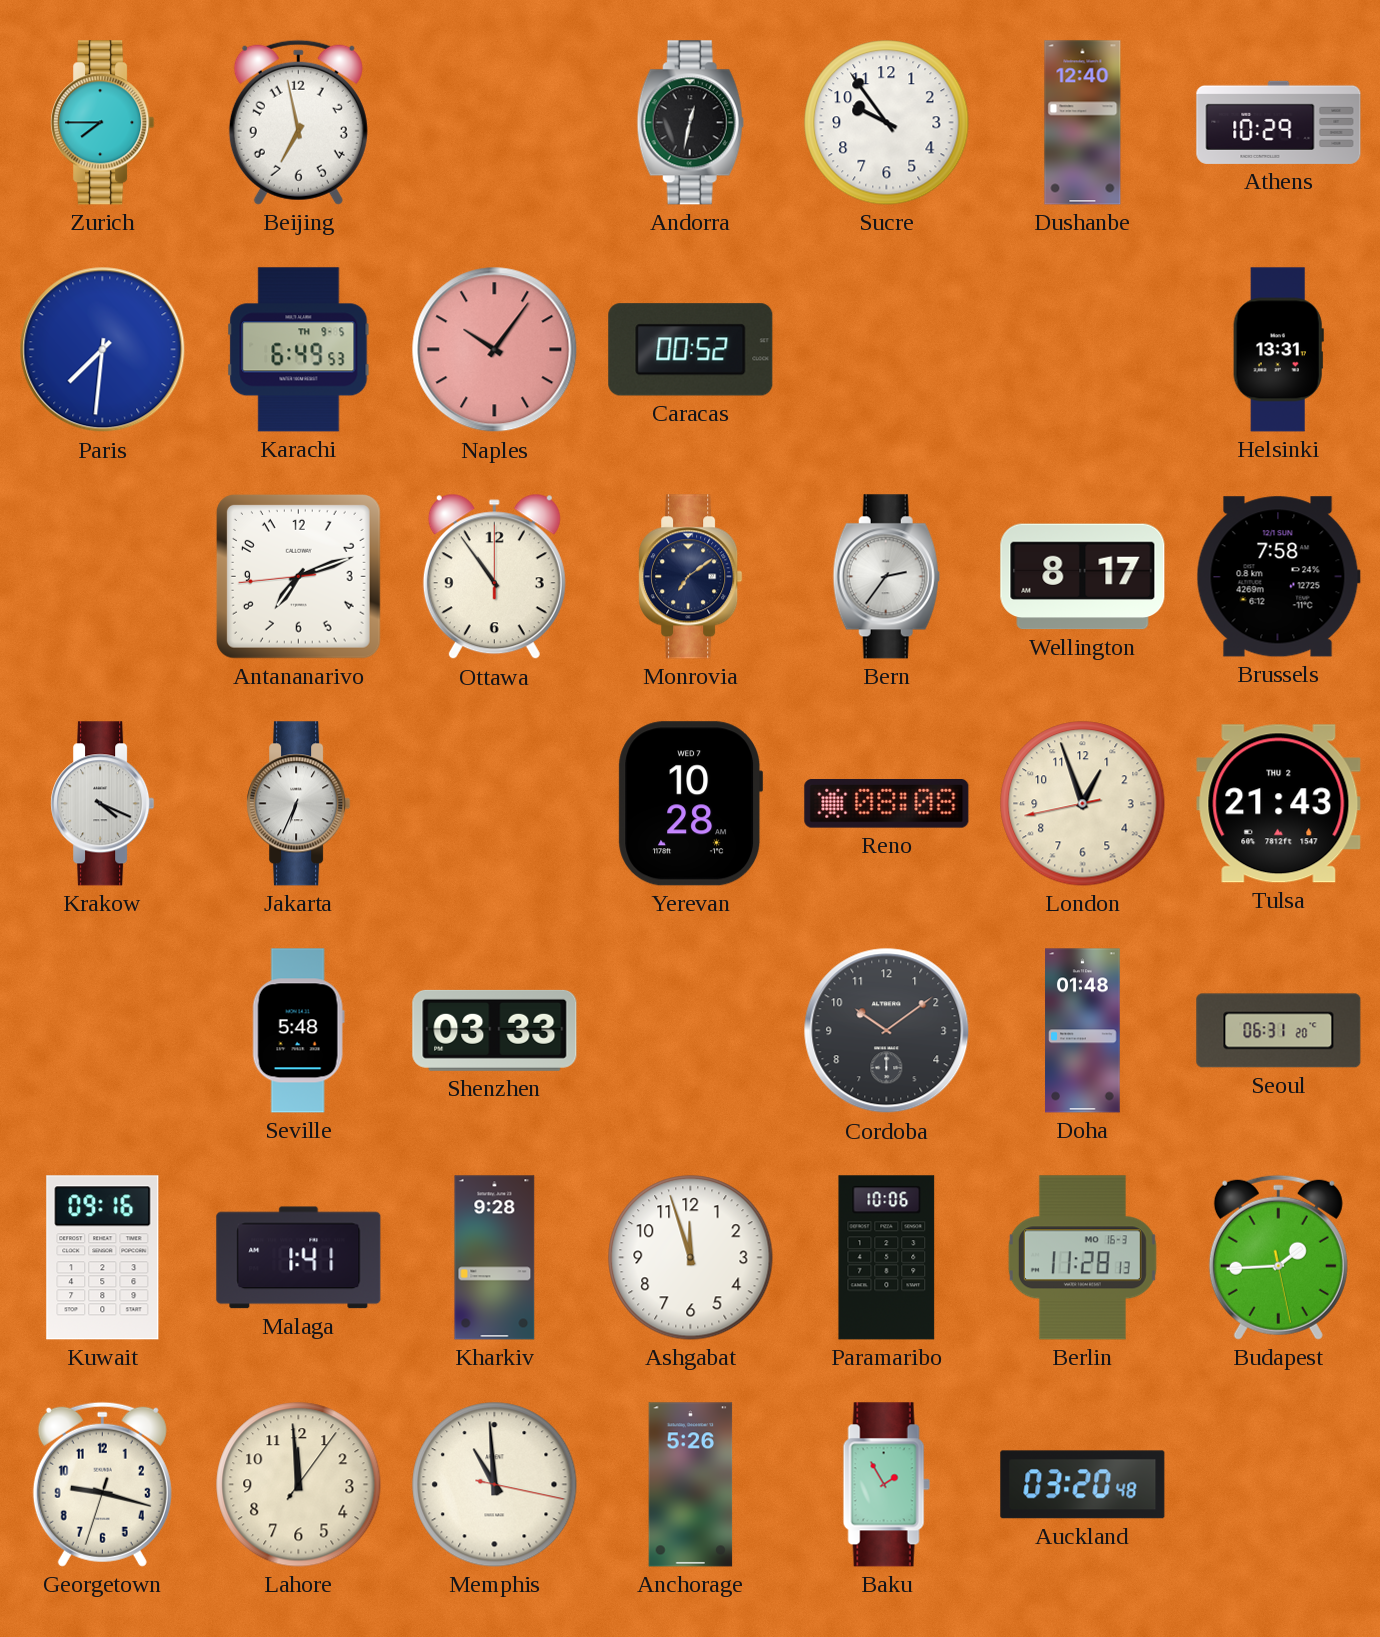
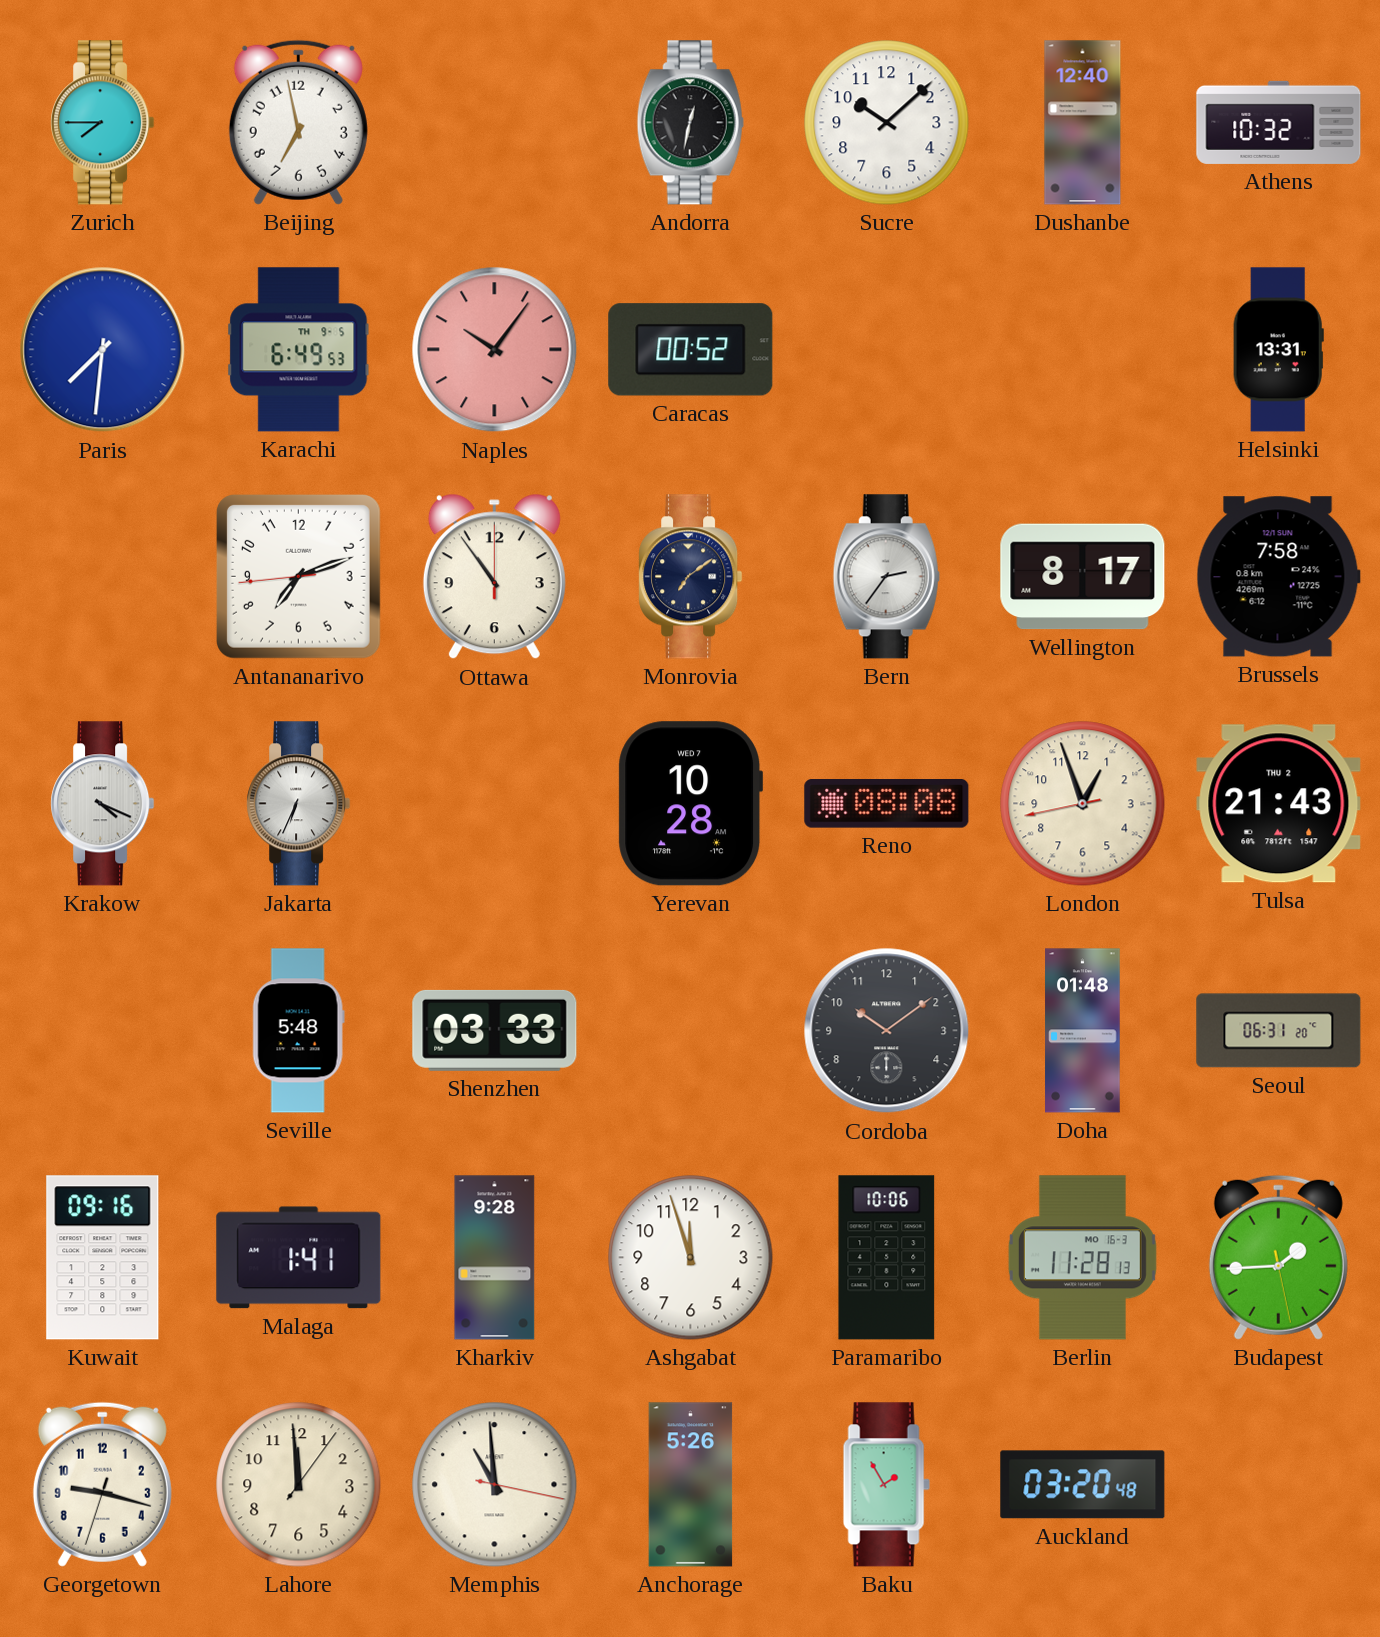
Sucre: 9:54 -> 10:08 (887, 123)
Athens: 10:29 -> 10:32 (1279, 122)
